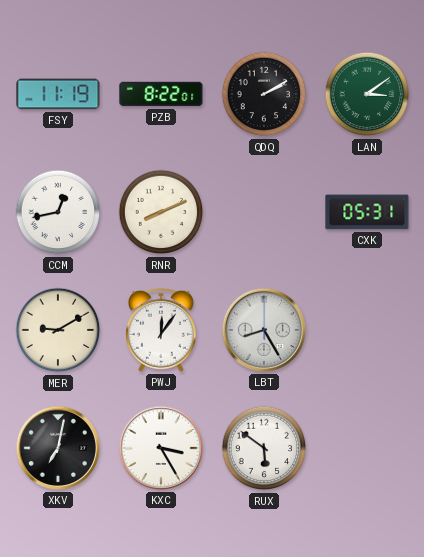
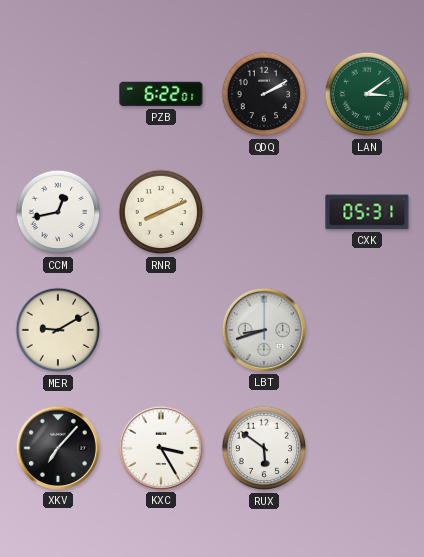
FSY: 11:19 -> none (58, 94)
PZB: 8:22 -> 6:22 (161, 94)
PWJ: 12:06 -> none (161, 330)
LBT: 8:25 -> 8:42 (264, 330)
XKV: 7:02 -> 7:07 (58, 448)
